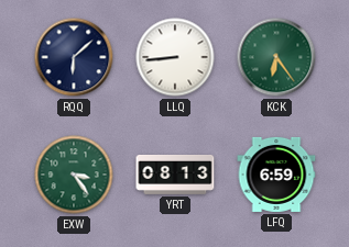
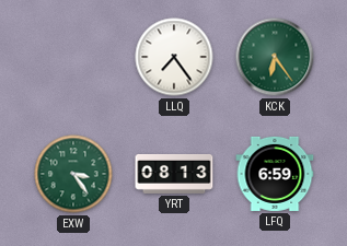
RQQ: 6:08 -> none (74, 57)
LLQ: 8:44 -> 7:24 (174, 57)
